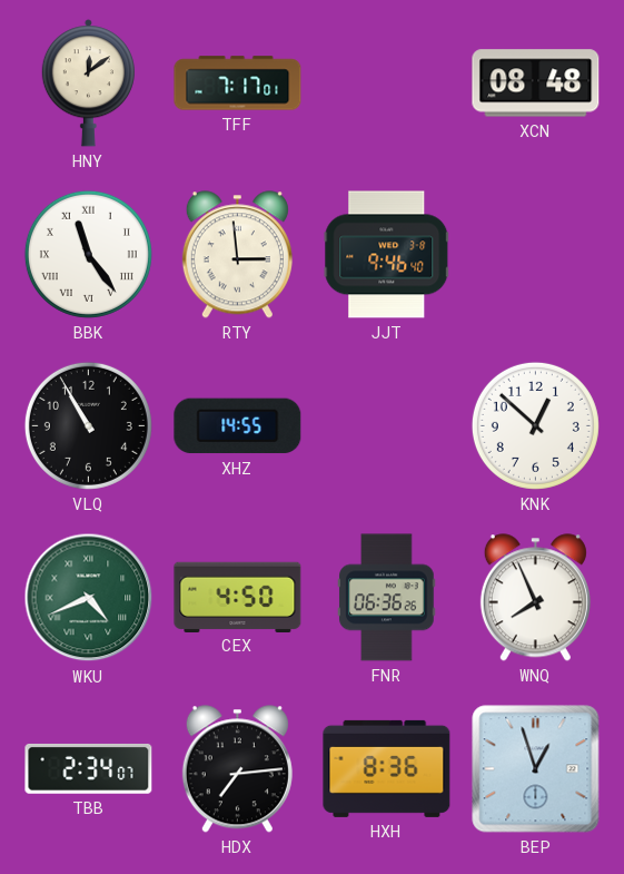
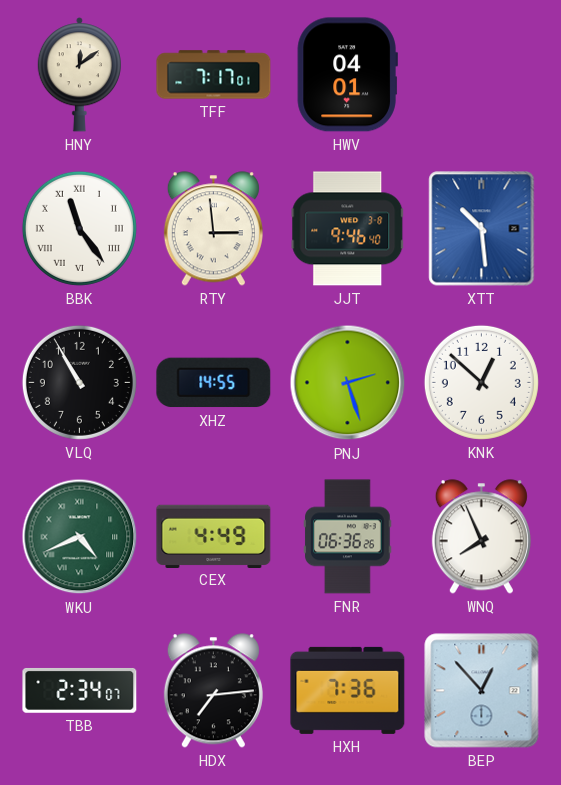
HWV: none -> 04:01 (347, 75)
XCN: 08:48 -> none (536, 84)
XTT: none -> 10:29 (482, 229)
PNJ: none -> 2:27 (348, 383)
CEX: 4:50 -> 4:49 (214, 536)
HXH: 8:36 -> 7:36 (348, 690)
BEP: 12:57 -> 12:53 (482, 691)
